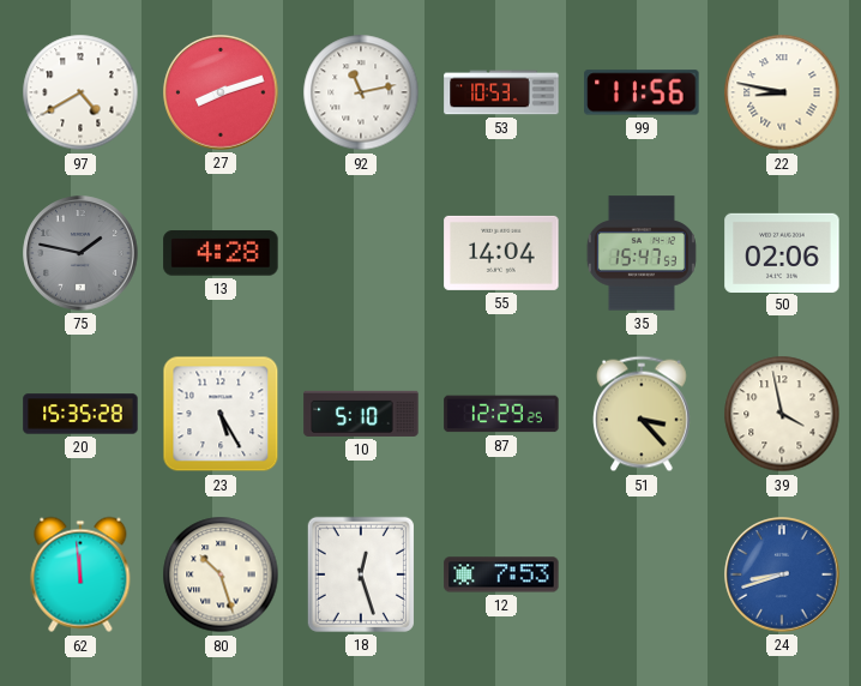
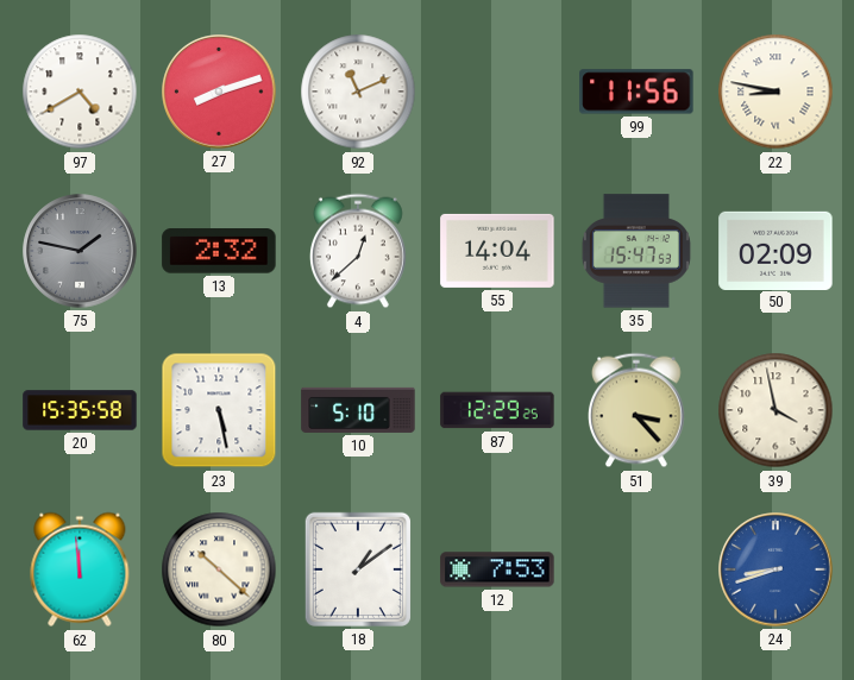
92: 11:13 -> 11:11 (358, 92)
53: 10:53 -> none (501, 92)
13: 4:28 -> 2:32 (219, 251)
4: none -> 12:38 (359, 251)
50: 02:06 -> 02:09 (775, 250)
20: 15:35:28 -> 15:35:58 (80, 410)
23: 5:25 -> 5:28 (219, 410)
80: 10:27 -> 10:22 (219, 569)
18: 12:27 -> 1:09 (358, 569)
